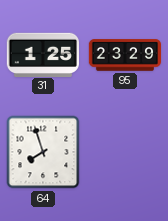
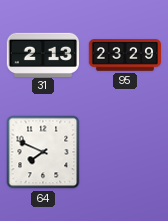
31: 1:25 -> 2:13 (42, 54)
64: 7:57 -> 7:49 (43, 152)
